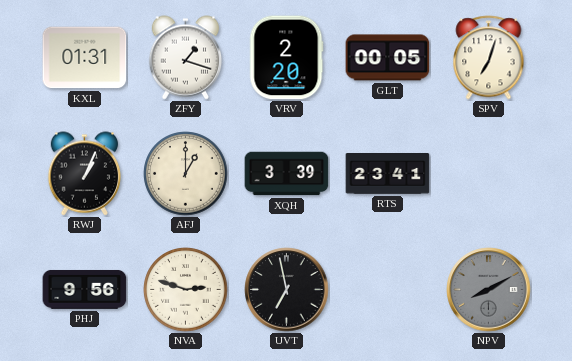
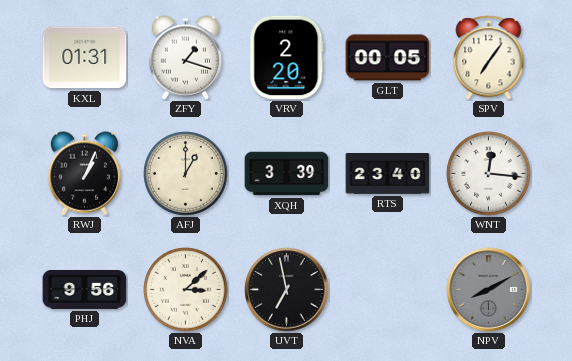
SPV: 7:03 -> 7:06 (489, 58)
RTS: 23:41 -> 23:40 (388, 174)
WNT: none -> 12:16 (489, 174)
NVA: 2:48 -> 3:08 (186, 290)
